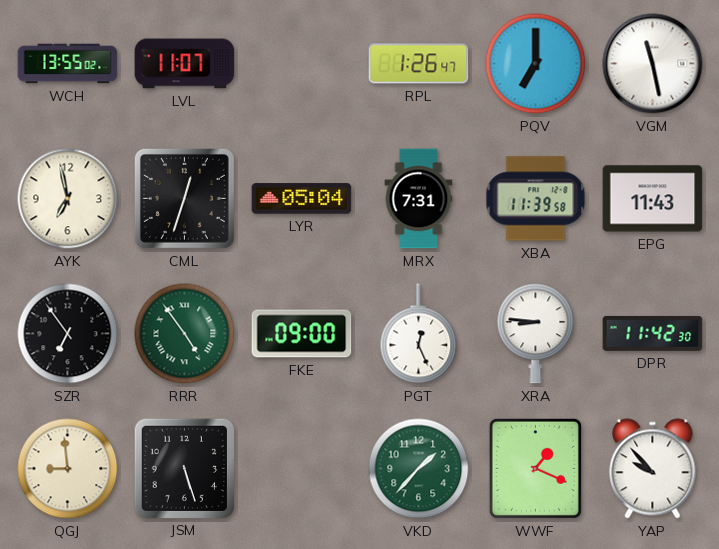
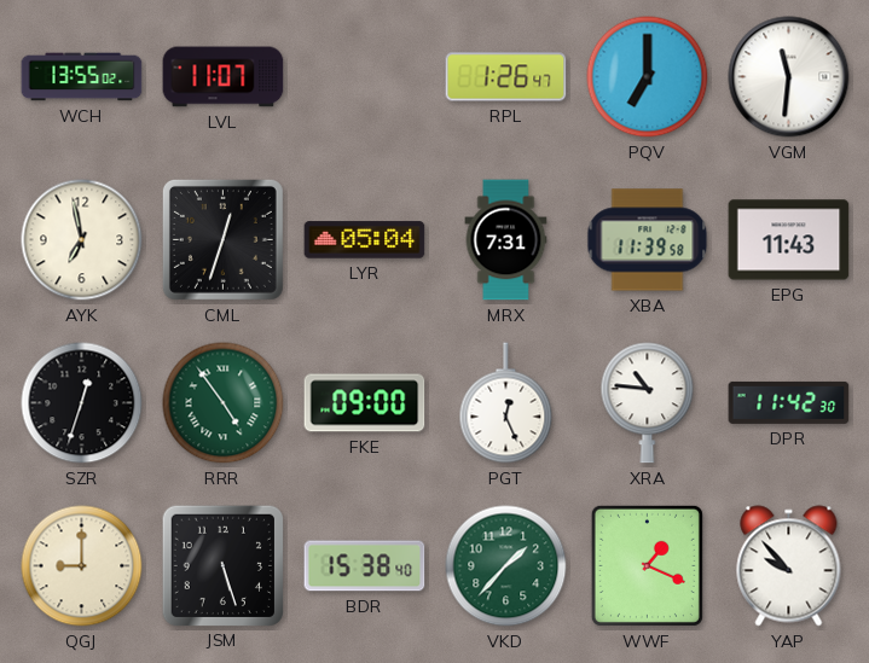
VGM: 11:28 -> 11:31 (789, 77)
SZR: 6:54 -> 12:33 (82, 403)
XRA: 8:46 -> 10:46 (648, 403)
QGJ: 8:59 -> 9:00 (82, 566)
BDR: none -> 15:38 (365, 566)
